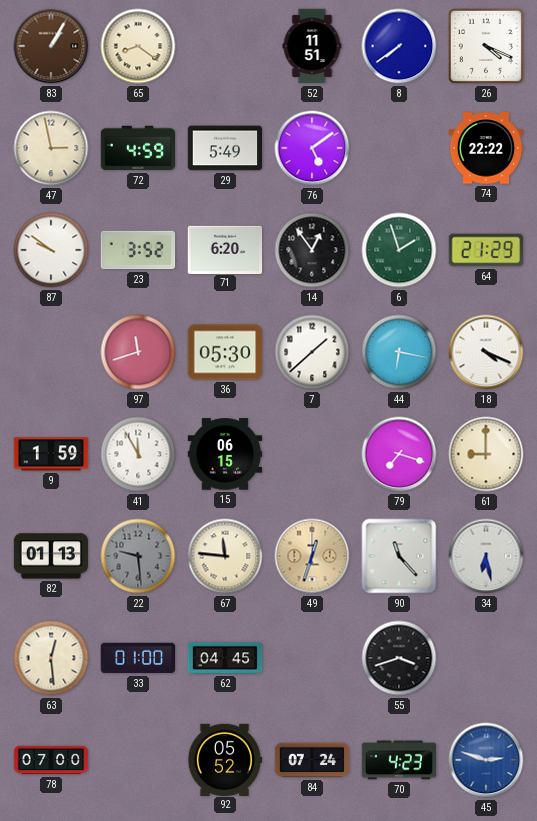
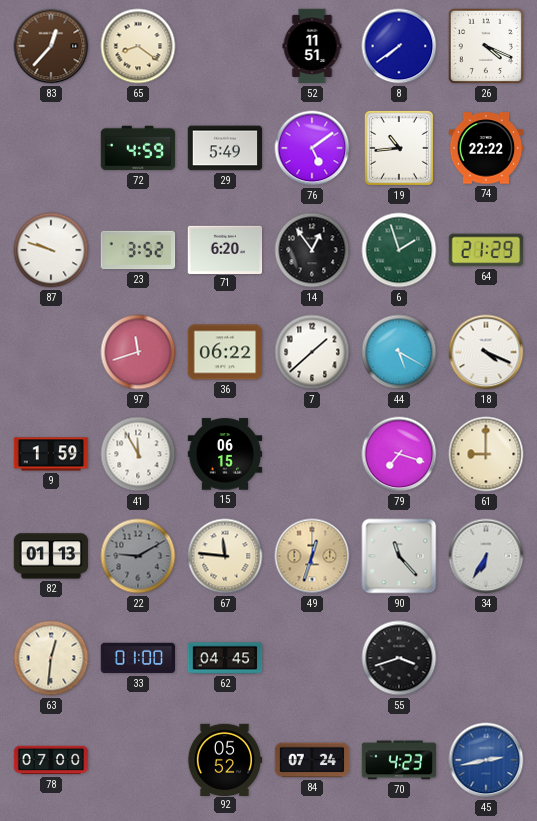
83: 1:05 -> 12:37 (51, 46)
47: 2:58 -> none (51, 148)
19: none -> 10:44 (399, 148)
87: 9:51 -> 9:48 (51, 250)
36: 05:30 -> 06:22 (225, 352)
44: 6:17 -> 5:20 (399, 352)
22: 9:29 -> 9:10 (138, 556)
34: 6:28 -> 6:35 (486, 556)
63: 12:29 -> 12:31 (51, 658)
45: 2:48 -> 2:43 (486, 760)
